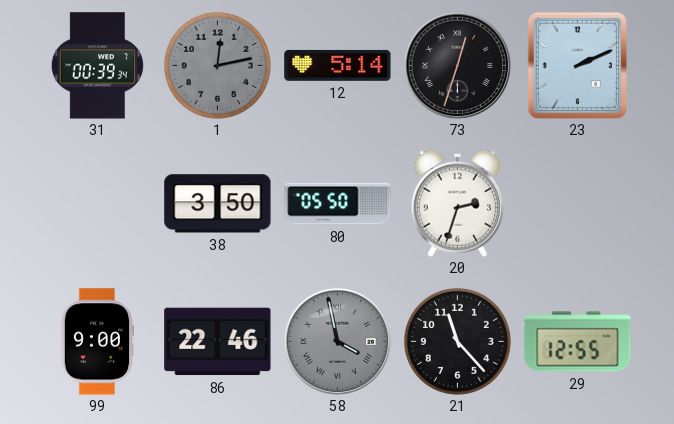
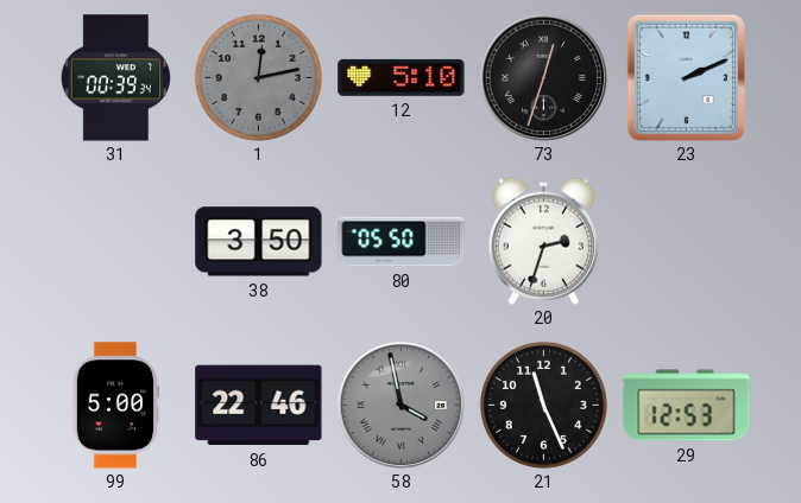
12: 5:14 -> 5:10 (402, 77)
99: 9:00 -> 5:00 (115, 406)
21: 11:23 -> 11:26 (543, 405)
29: 12:55 -> 12:53 (687, 406)
